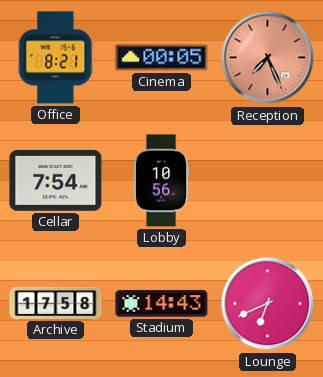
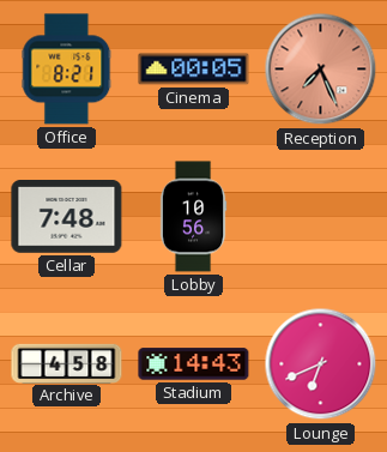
Cellar: 7:54 -> 7:48 (67, 217)
Archive: 17:58 -> 4:58 (67, 363)
